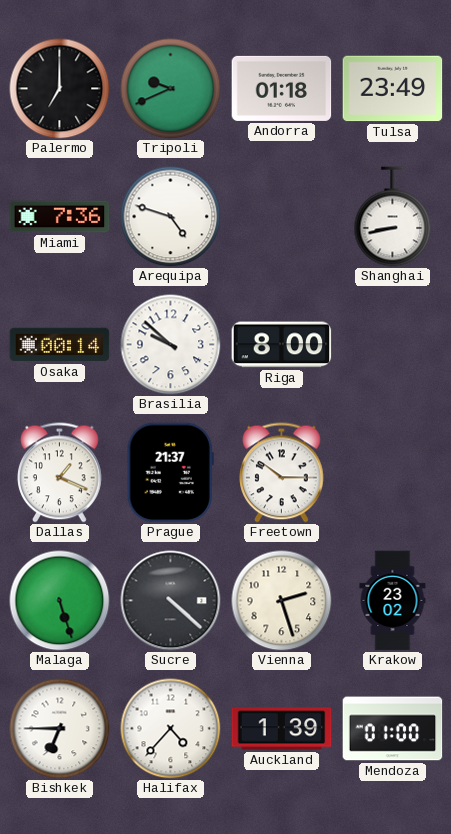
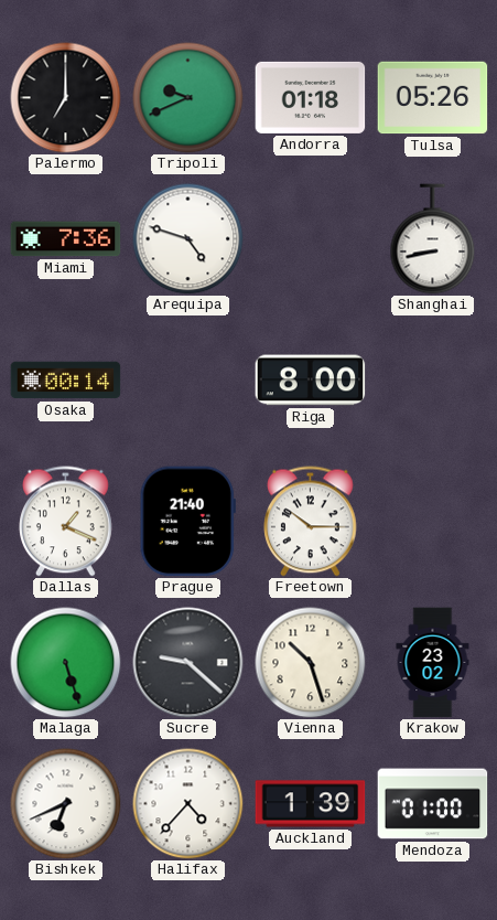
Tulsa: 23:49 -> 05:26 (433, 98)
Brasilia: 9:52 -> none (171, 345)
Prague: 21:37 -> 21:40 (187, 522)
Sucre: 4:22 -> 9:22 (188, 663)
Vienna: 2:27 -> 10:27 (311, 663)
Bishkek: 6:45 -> 6:41 (66, 804)
